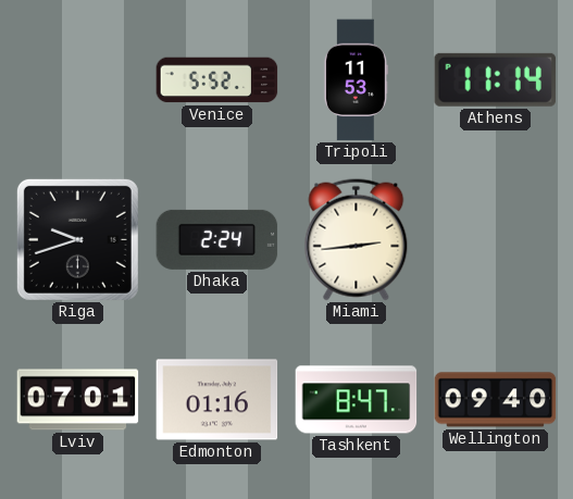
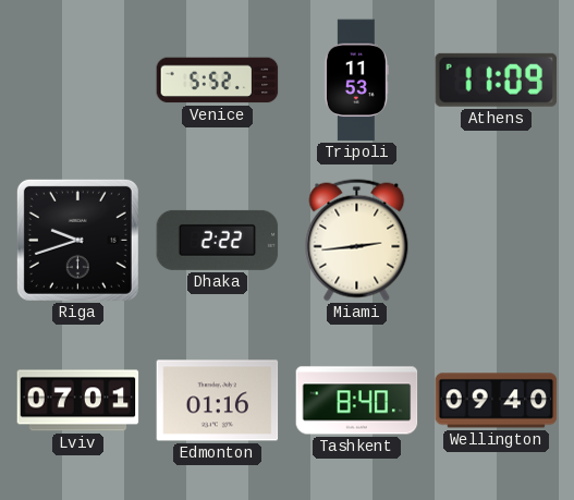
Athens: 11:14 -> 11:09 (496, 80)
Dhaka: 2:24 -> 2:22 (218, 240)
Tashkent: 8:47 -> 8:40 (357, 401)
